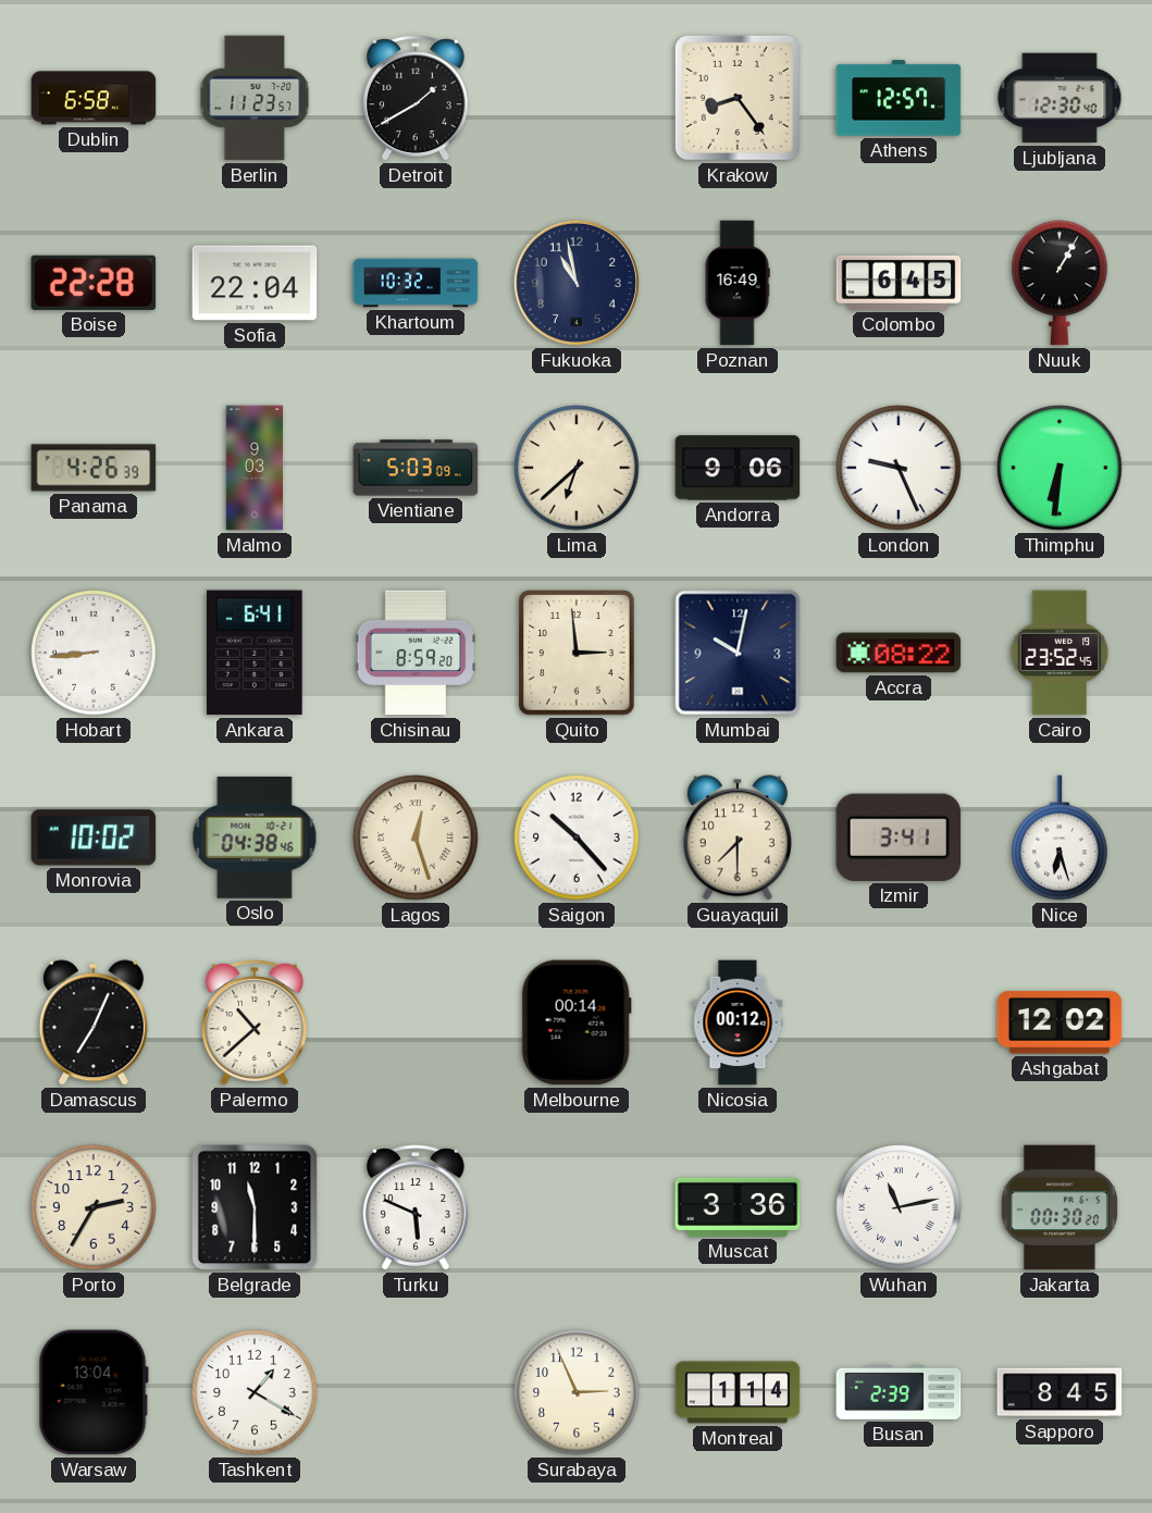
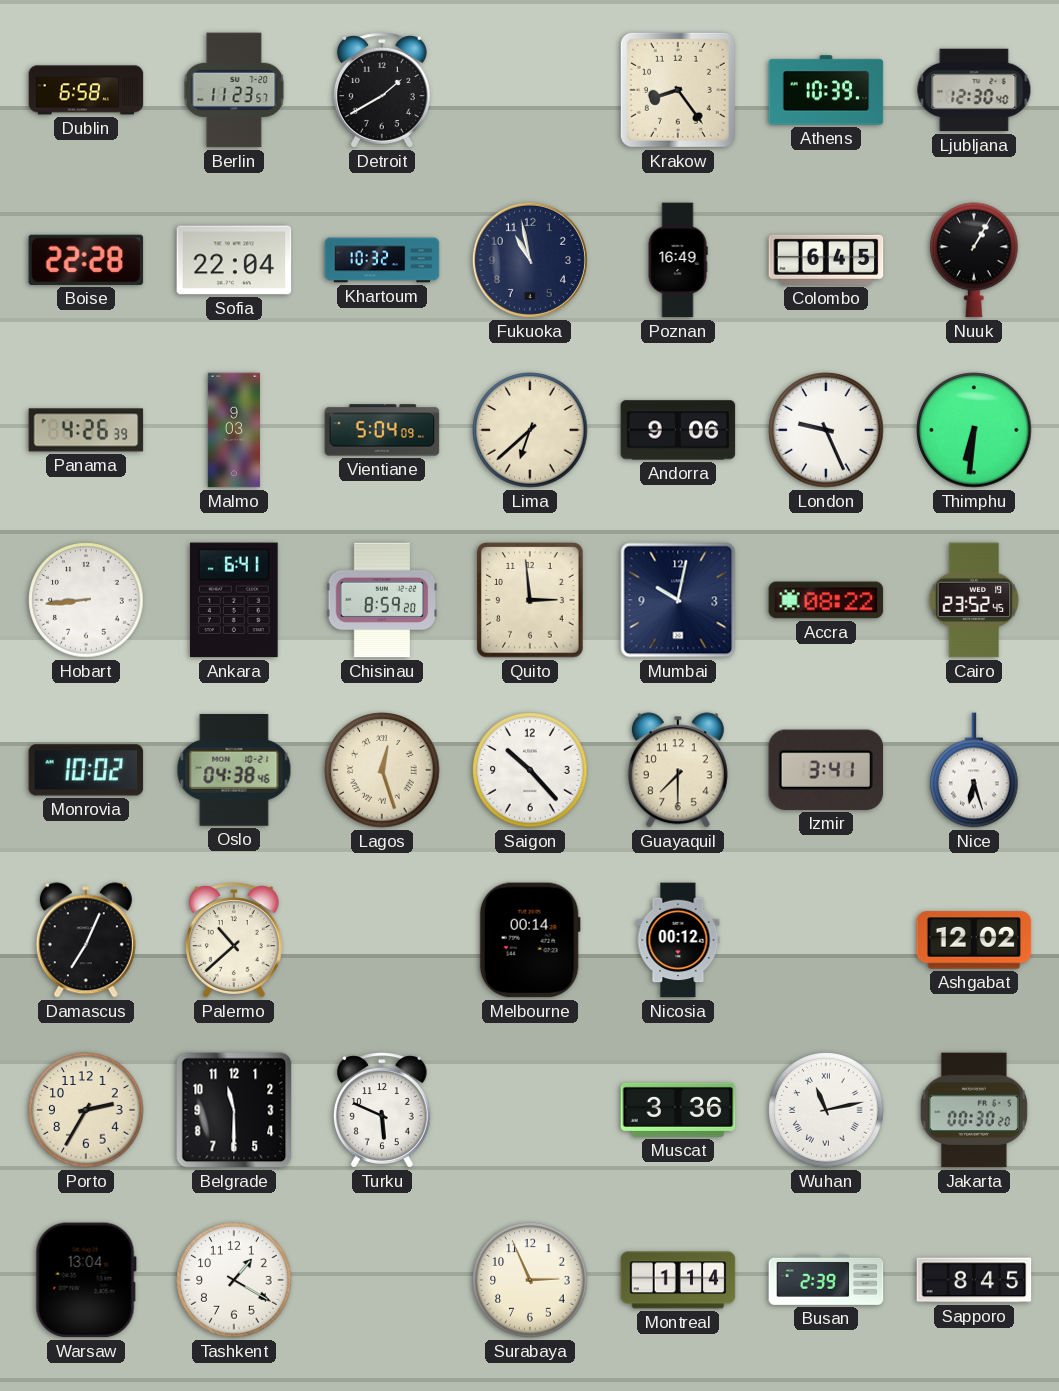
Athens: 12:57 -> 10:39 (826, 90)
Vientiane: 5:03 -> 5:04 (382, 430)
